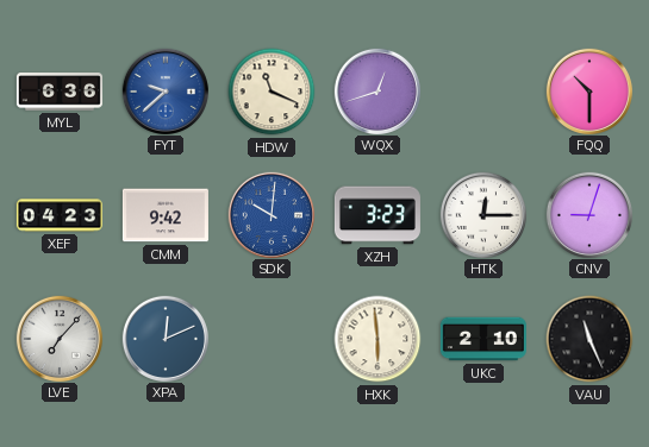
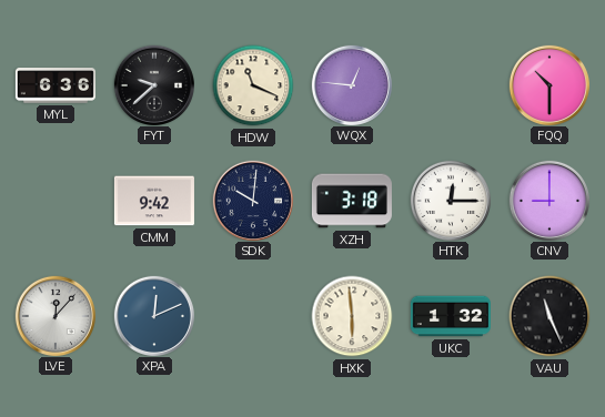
FYT dial: blue -> black (153, 84)
WQX: 12:42 -> 12:46 (351, 84)
XEF: 04:23 -> none (60, 215)
SDK dial: blue -> navy (252, 200)
XZH: 3:23 -> 3:18 (352, 201)
CNV: 9:03 -> 9:00 (548, 200)
LVE: 7:07 -> 12:07 (54, 315)
UKC: 2:10 -> 1:32 (451, 316)
